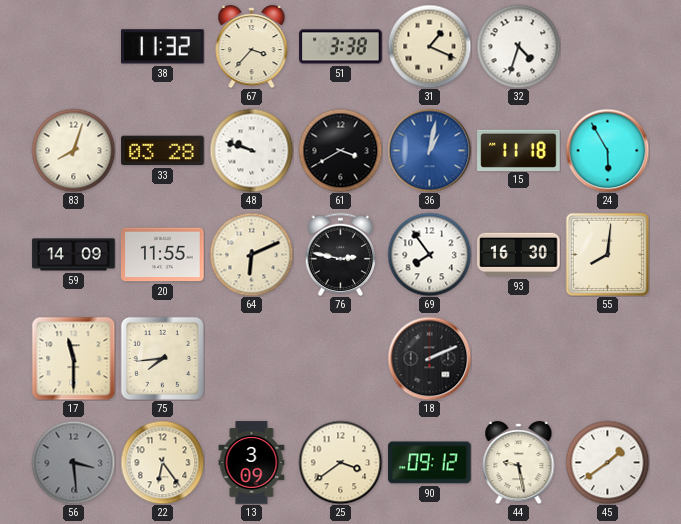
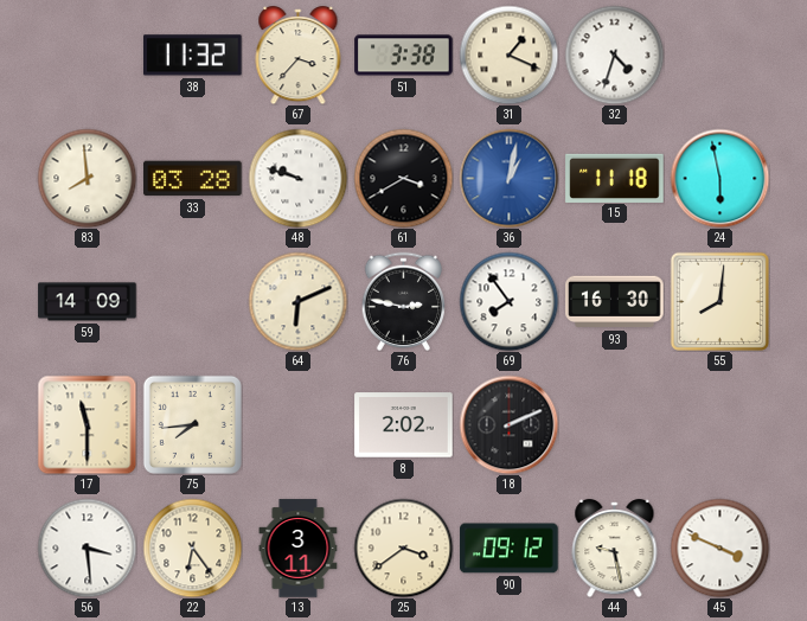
83: 8:03 -> 7:59 (87, 178)
24: 5:55 -> 5:58 (719, 178)
20: 11:55 -> none (163, 255)
8: none -> 2:02 (404, 425)
56 dial: grey -> white (87, 548)
13: 3:09 -> 3:11 (299, 549)
45: 1:39 -> 3:49 (719, 548)
